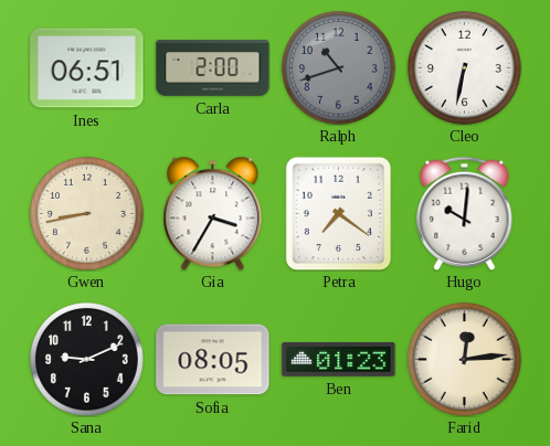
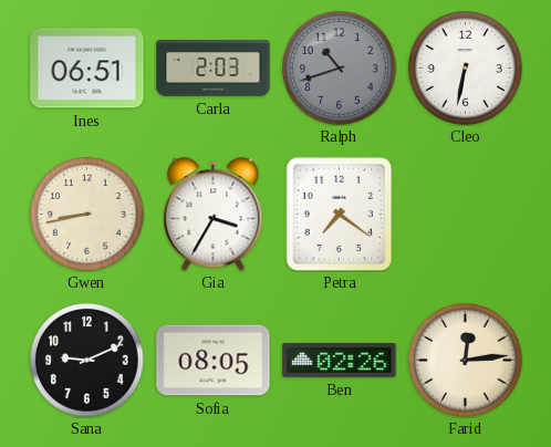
Carla: 2:00 -> 2:03 (214, 69)
Hugo: 10:01 -> none (465, 213)
Ben: 01:23 -> 02:26 (340, 360)
